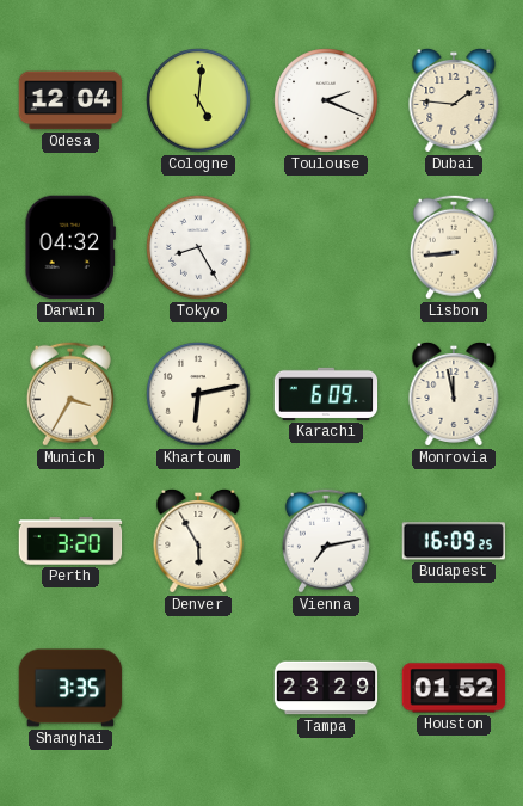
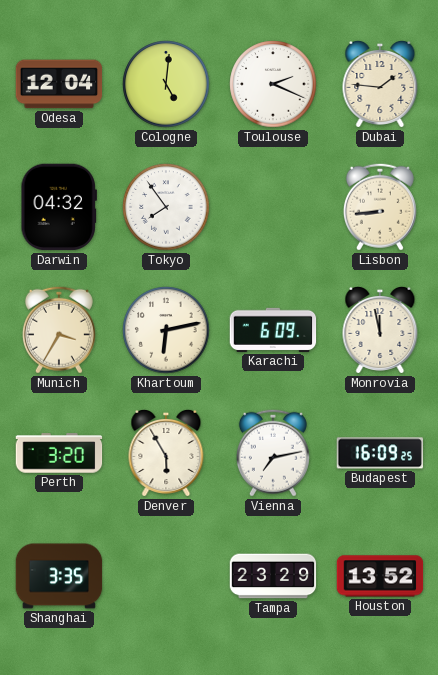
Tokyo: 8:25 -> 7:54 (166, 207)
Houston: 01:52 -> 13:52 (380, 576)
